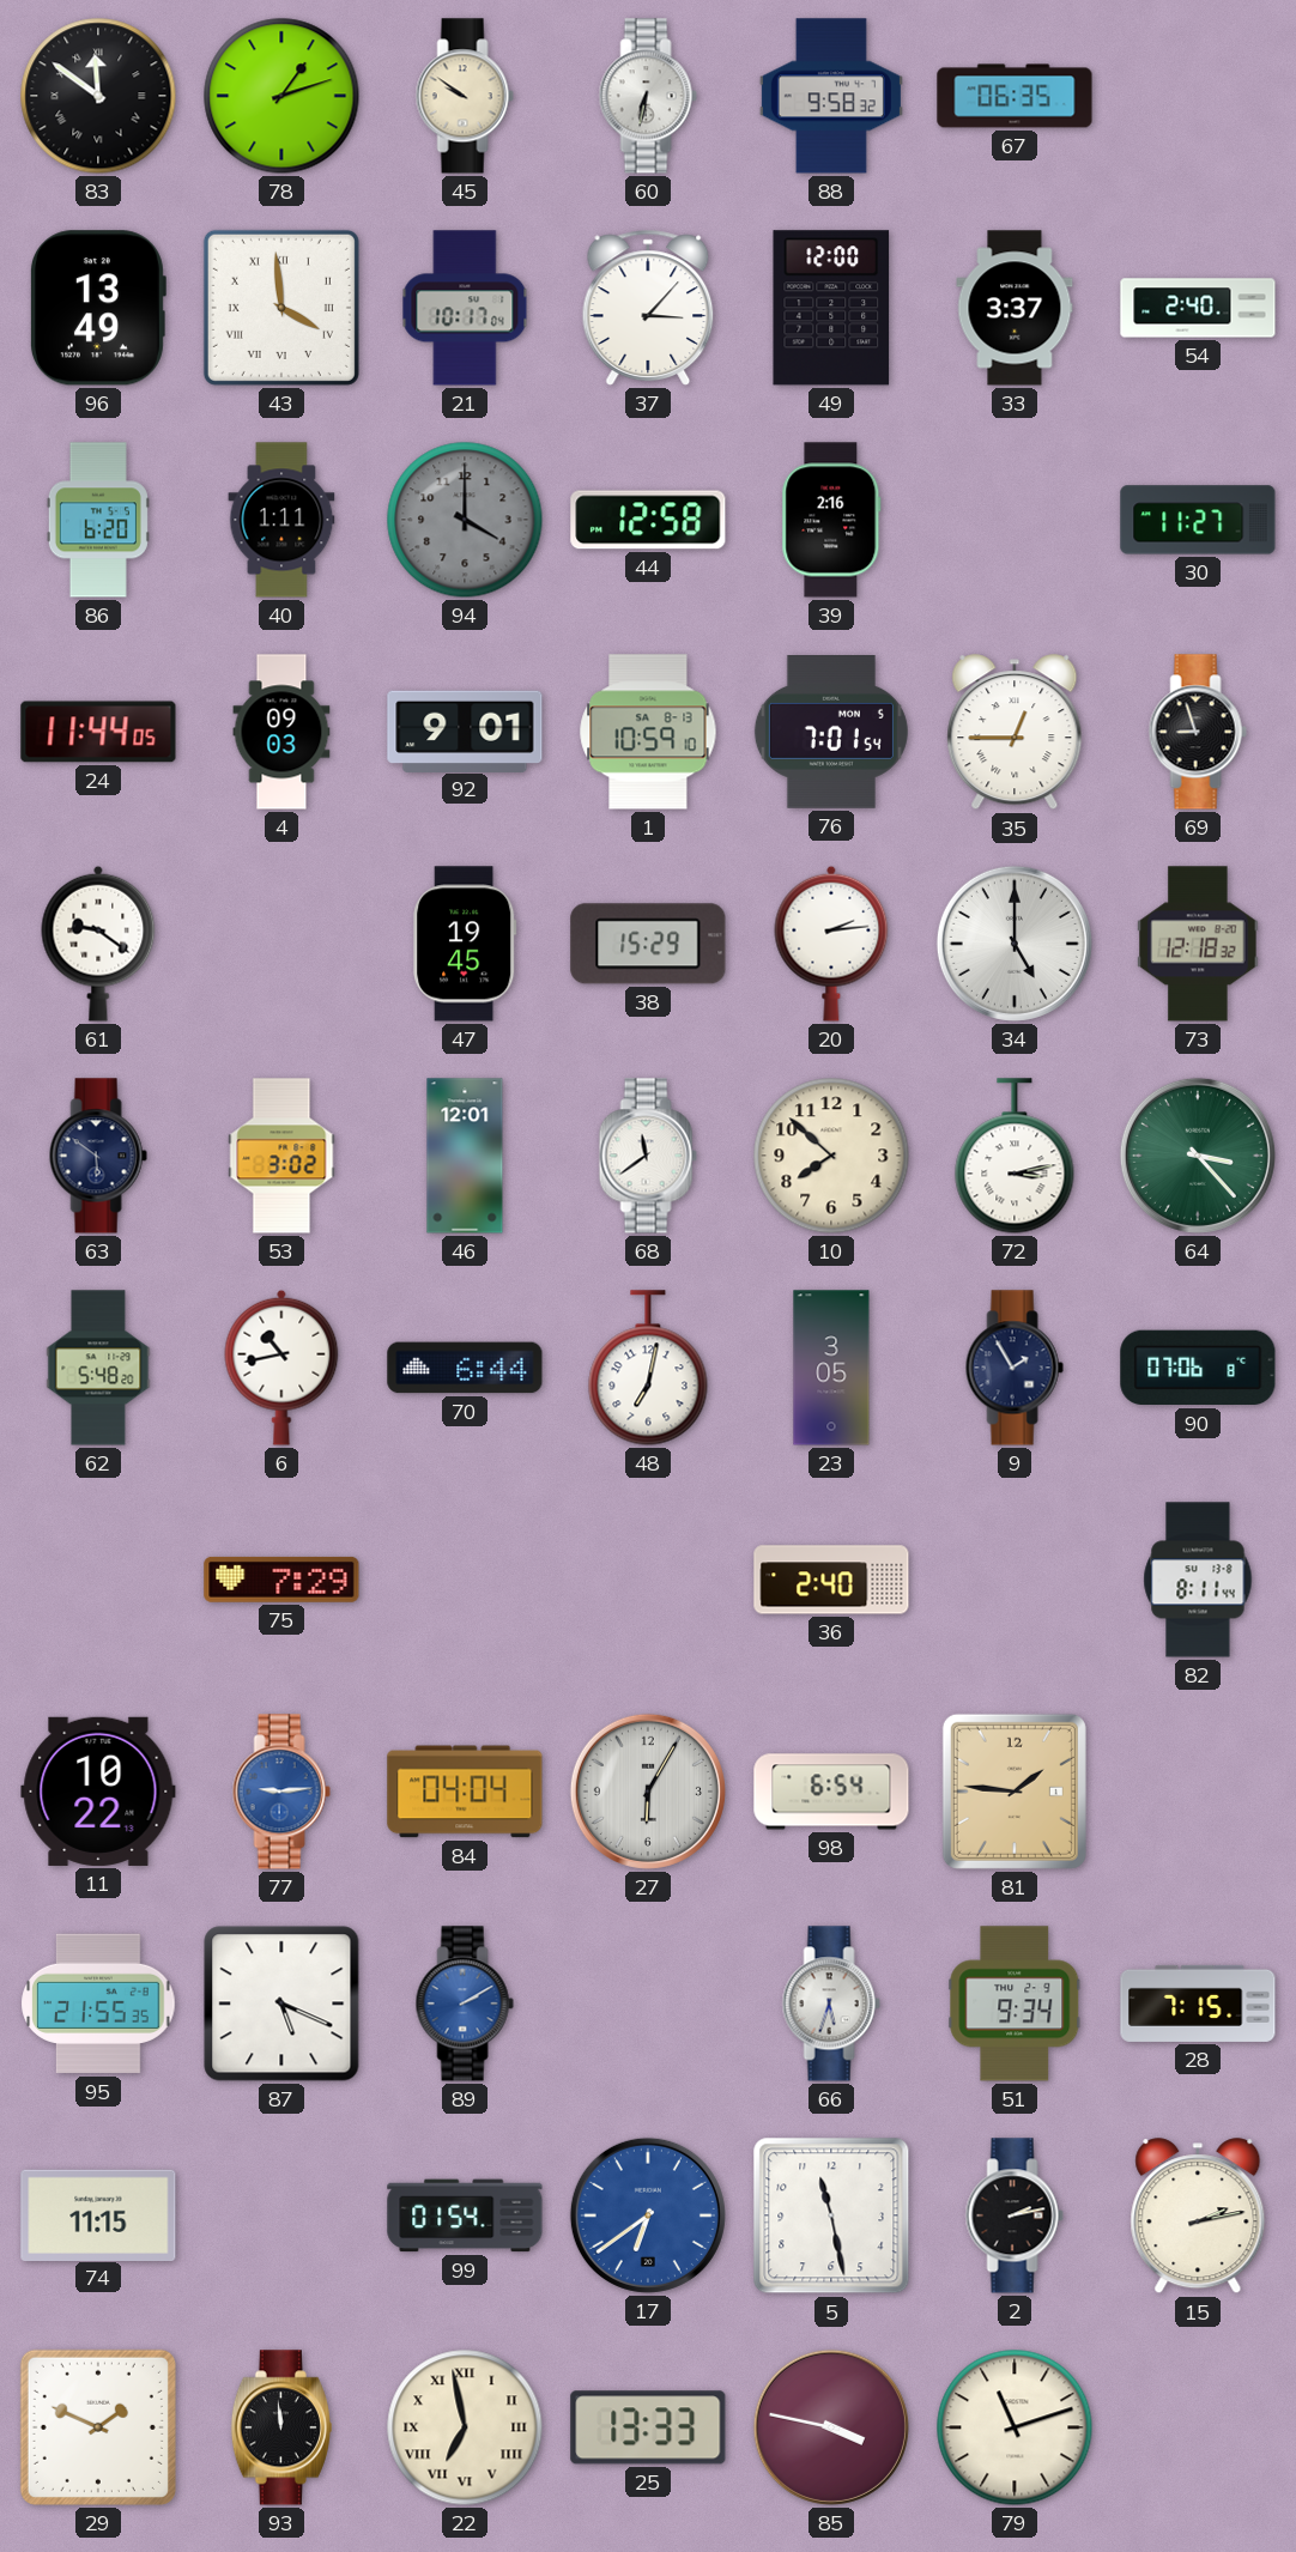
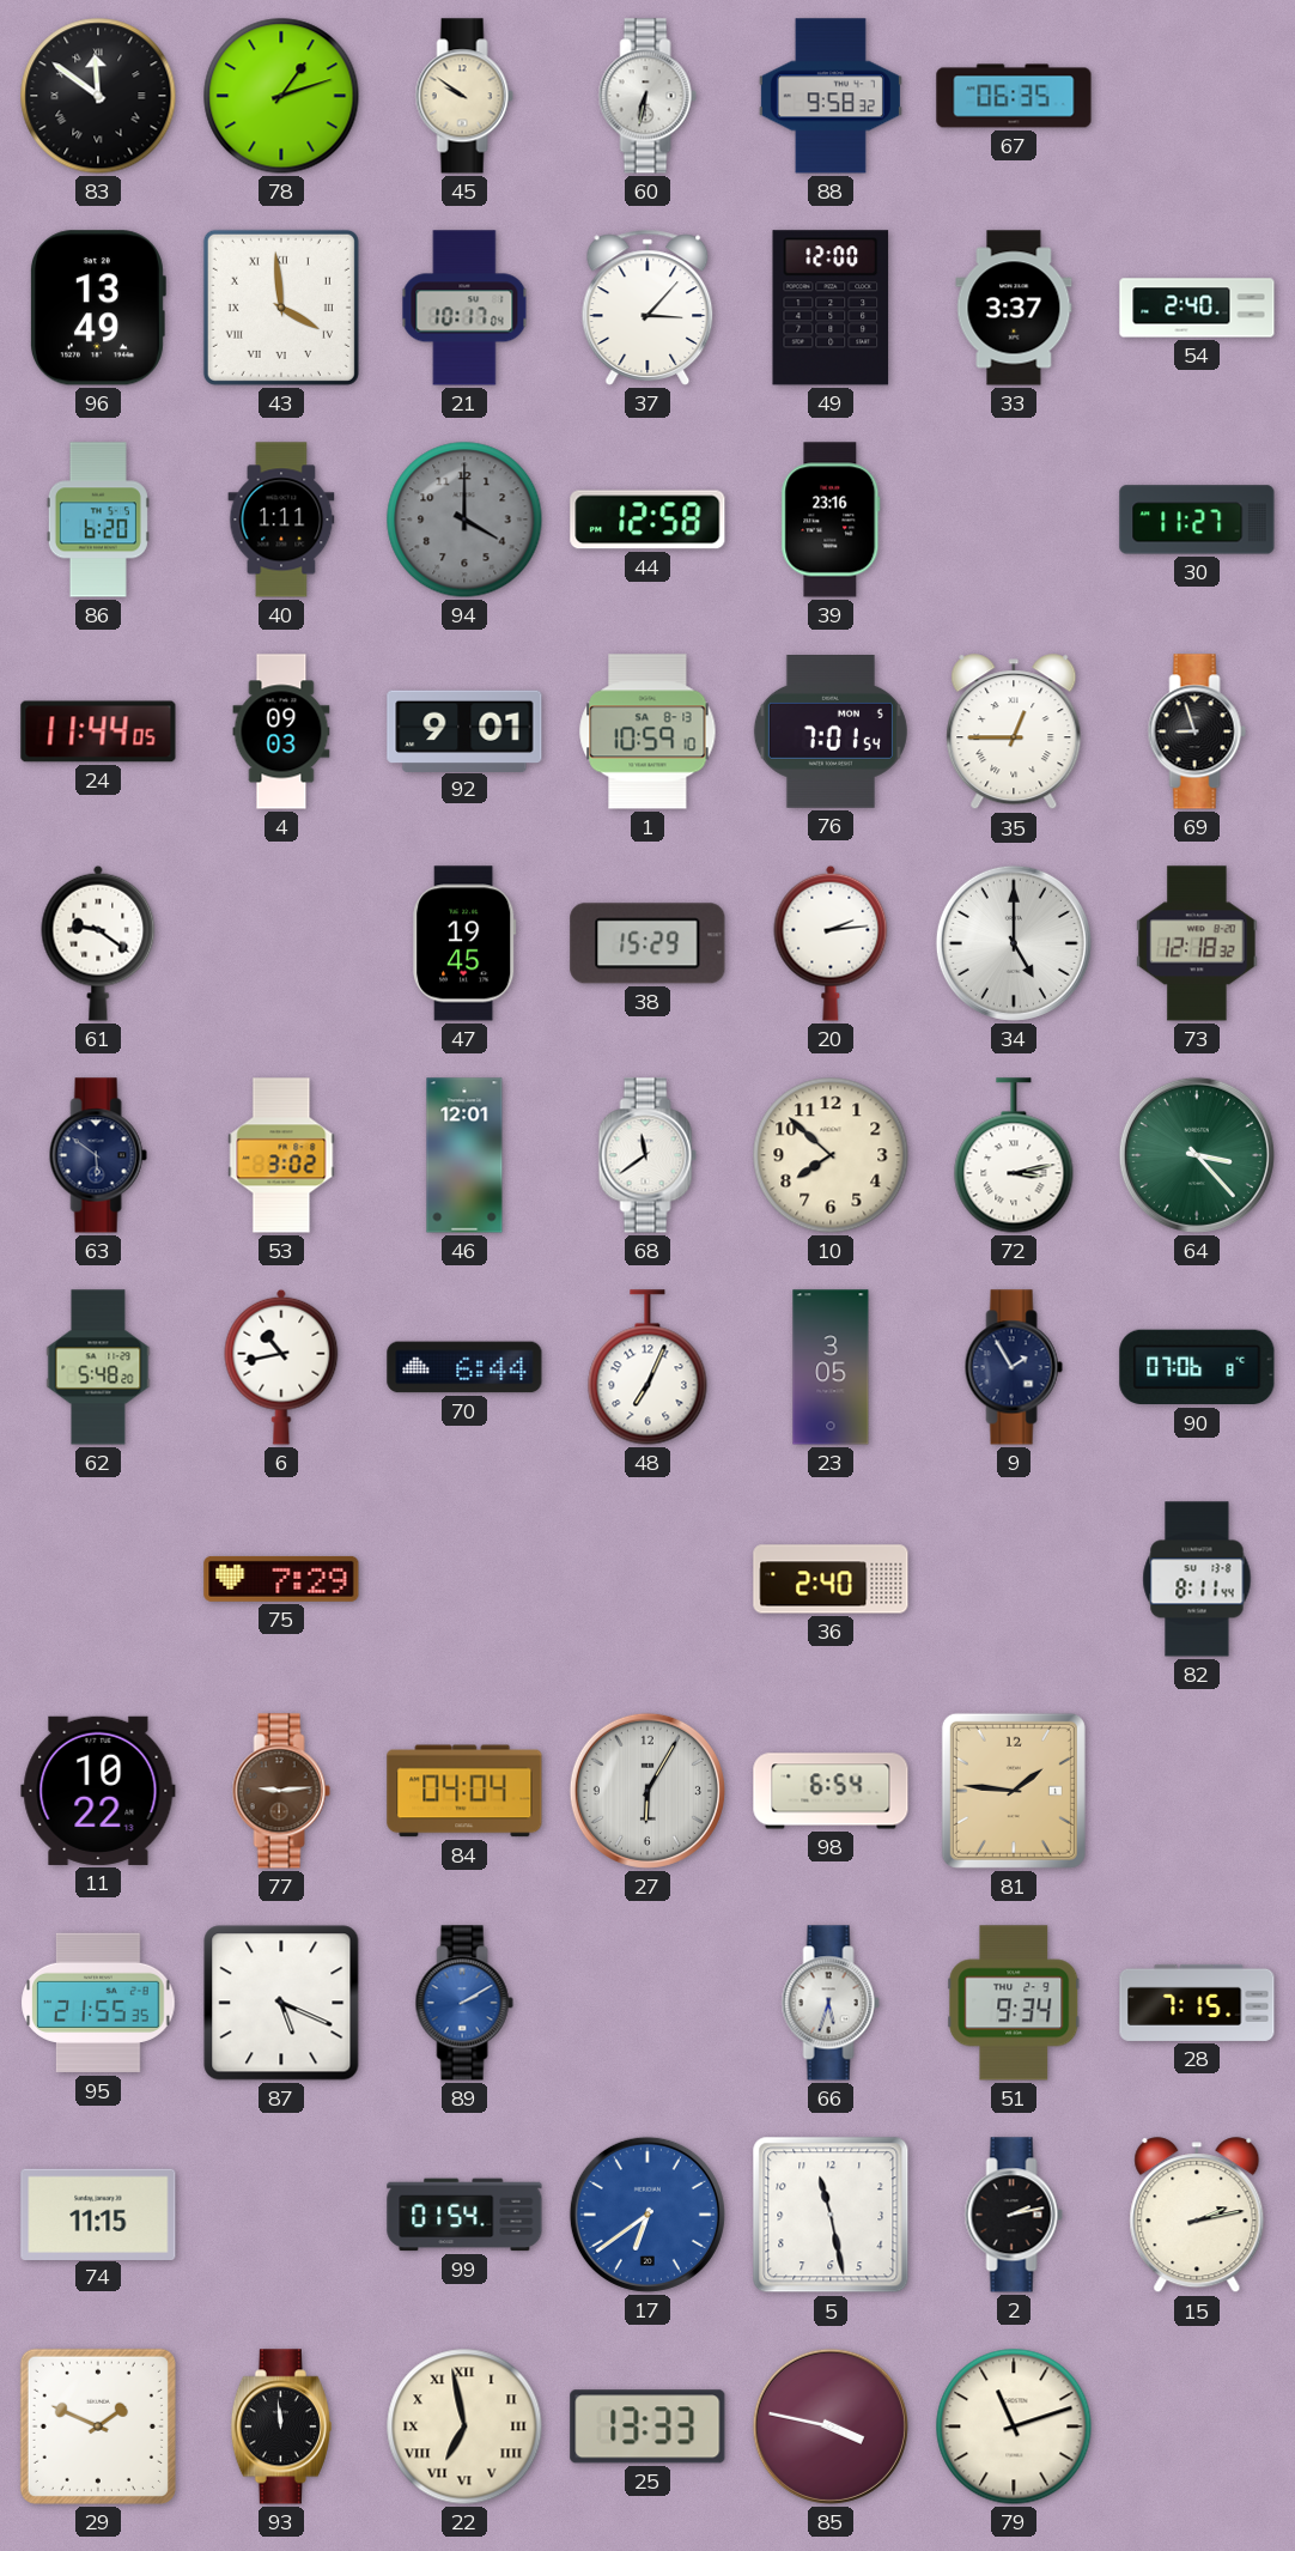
39: 2:16 -> 23:16 (831, 520)
48: 7:02 -> 7:04 (647, 1367)
77 dial: blue -> brown (281, 1791)
